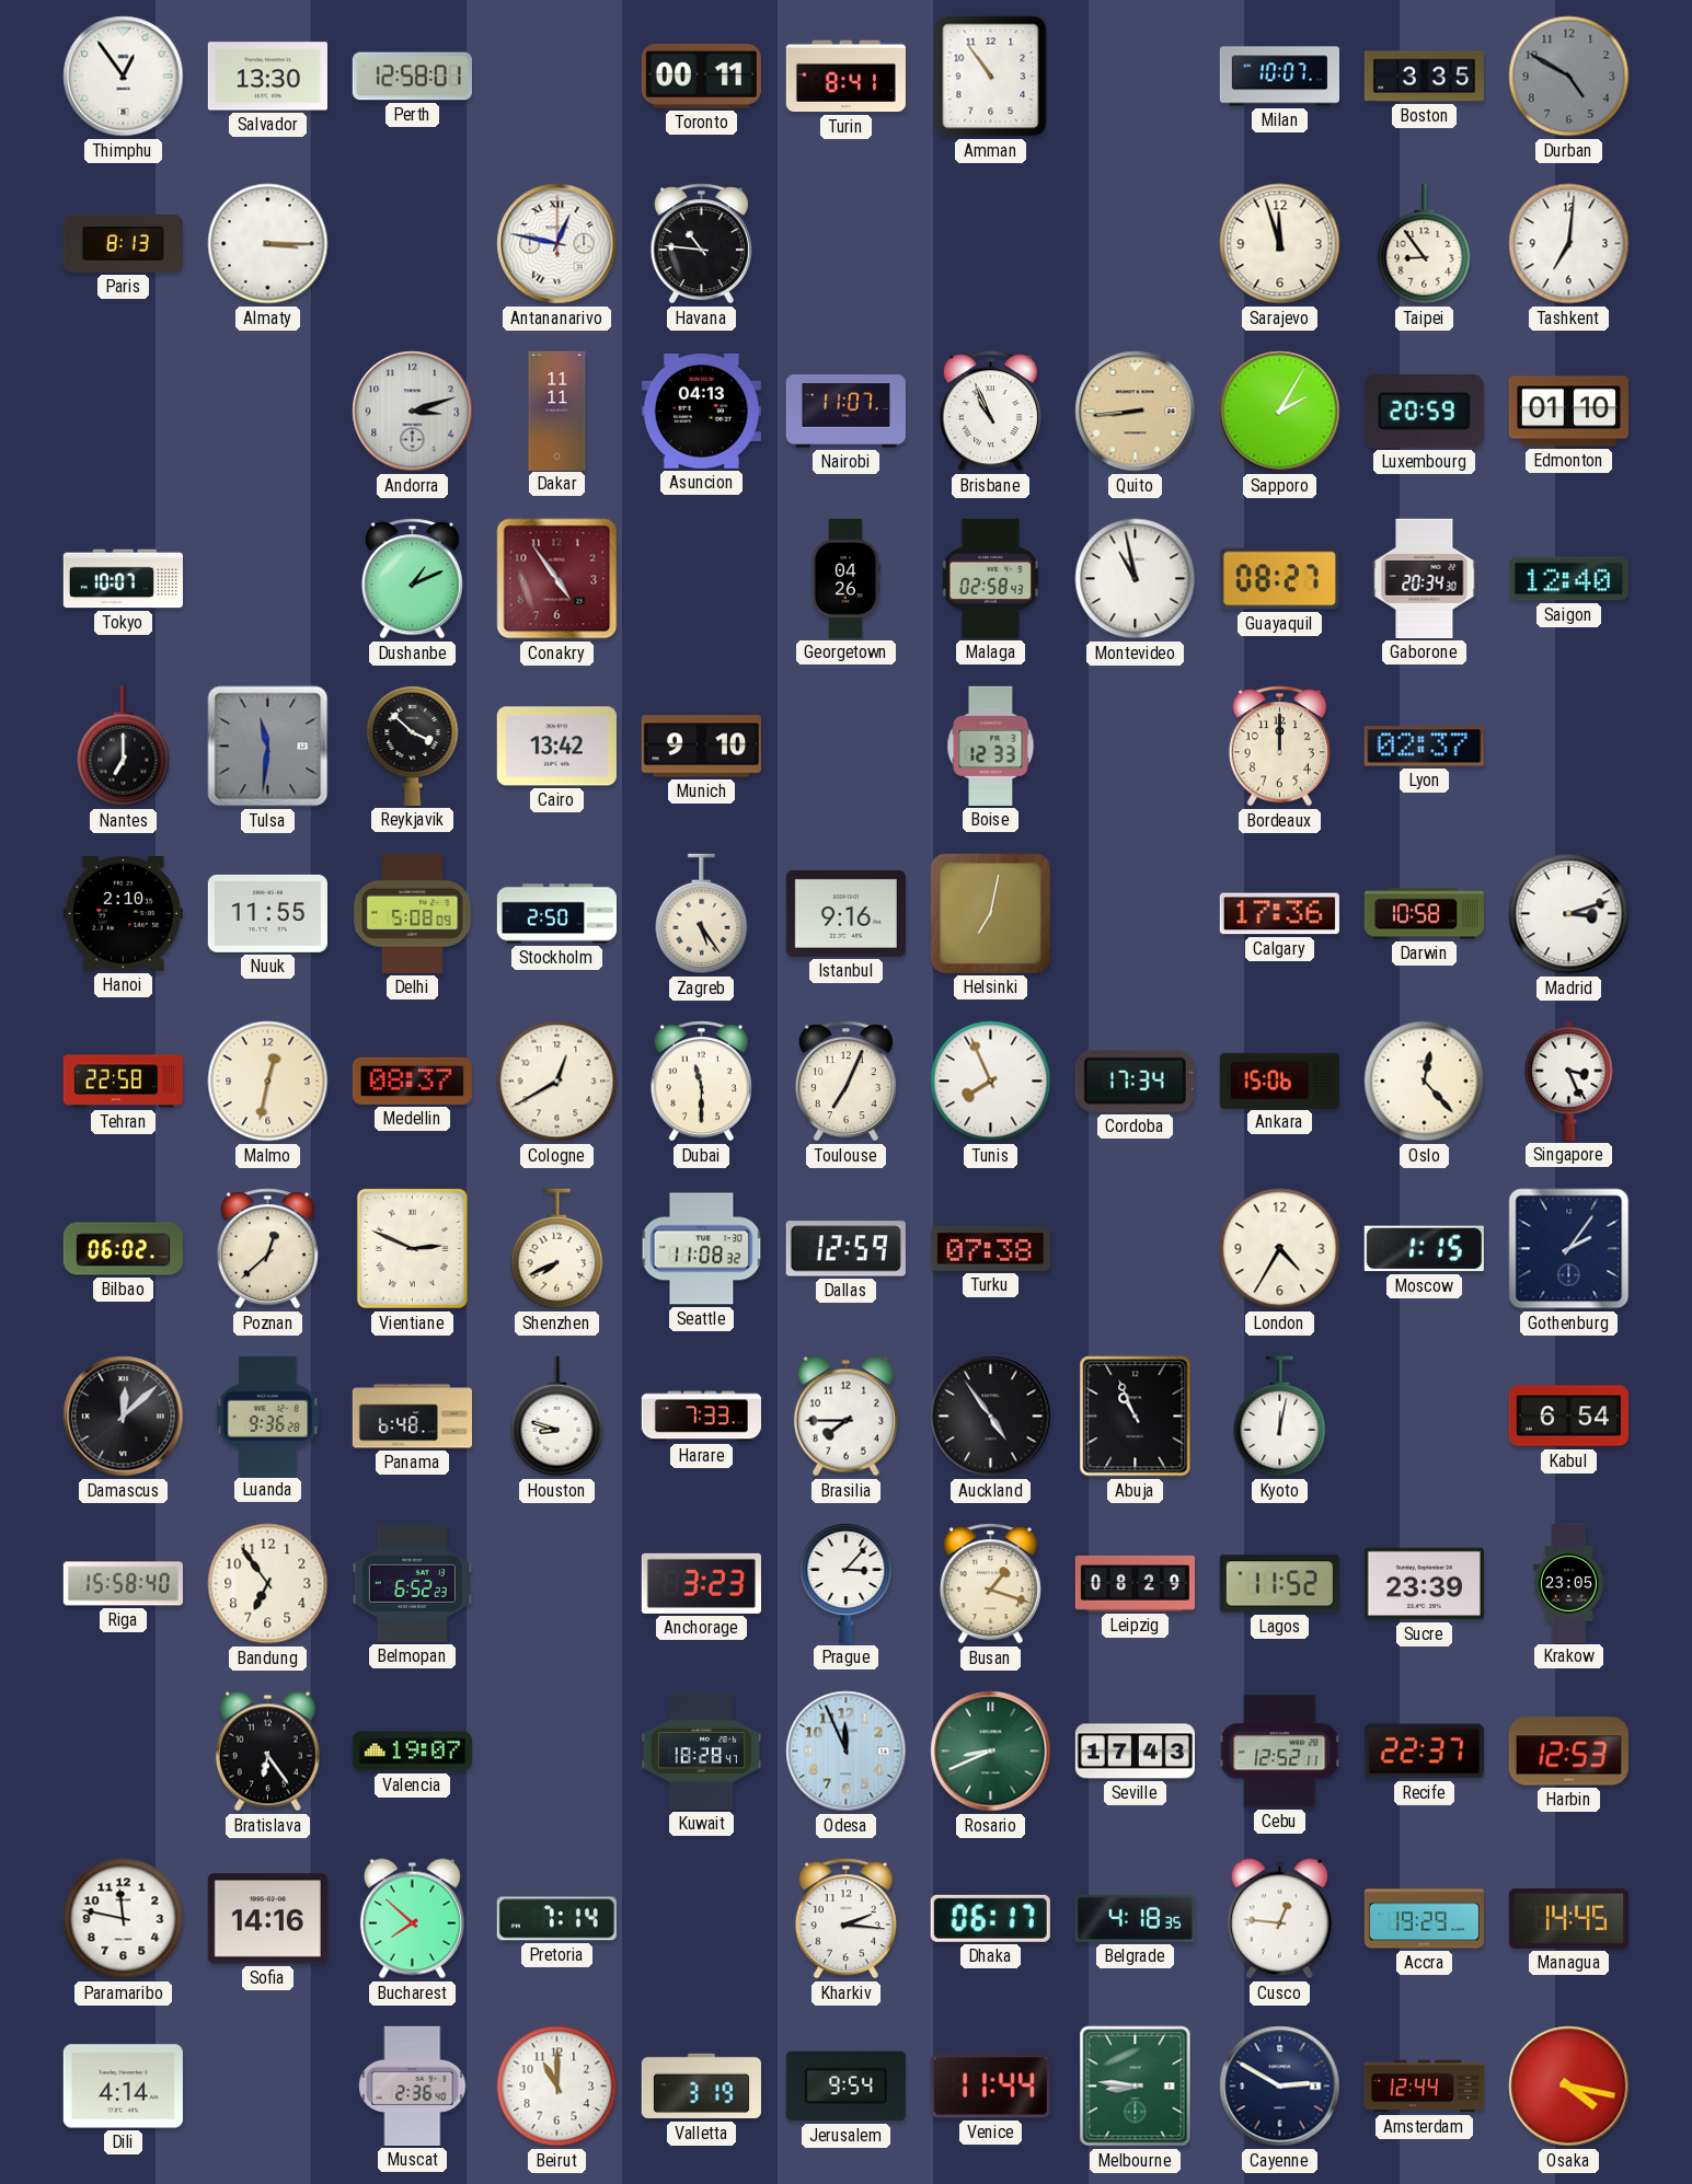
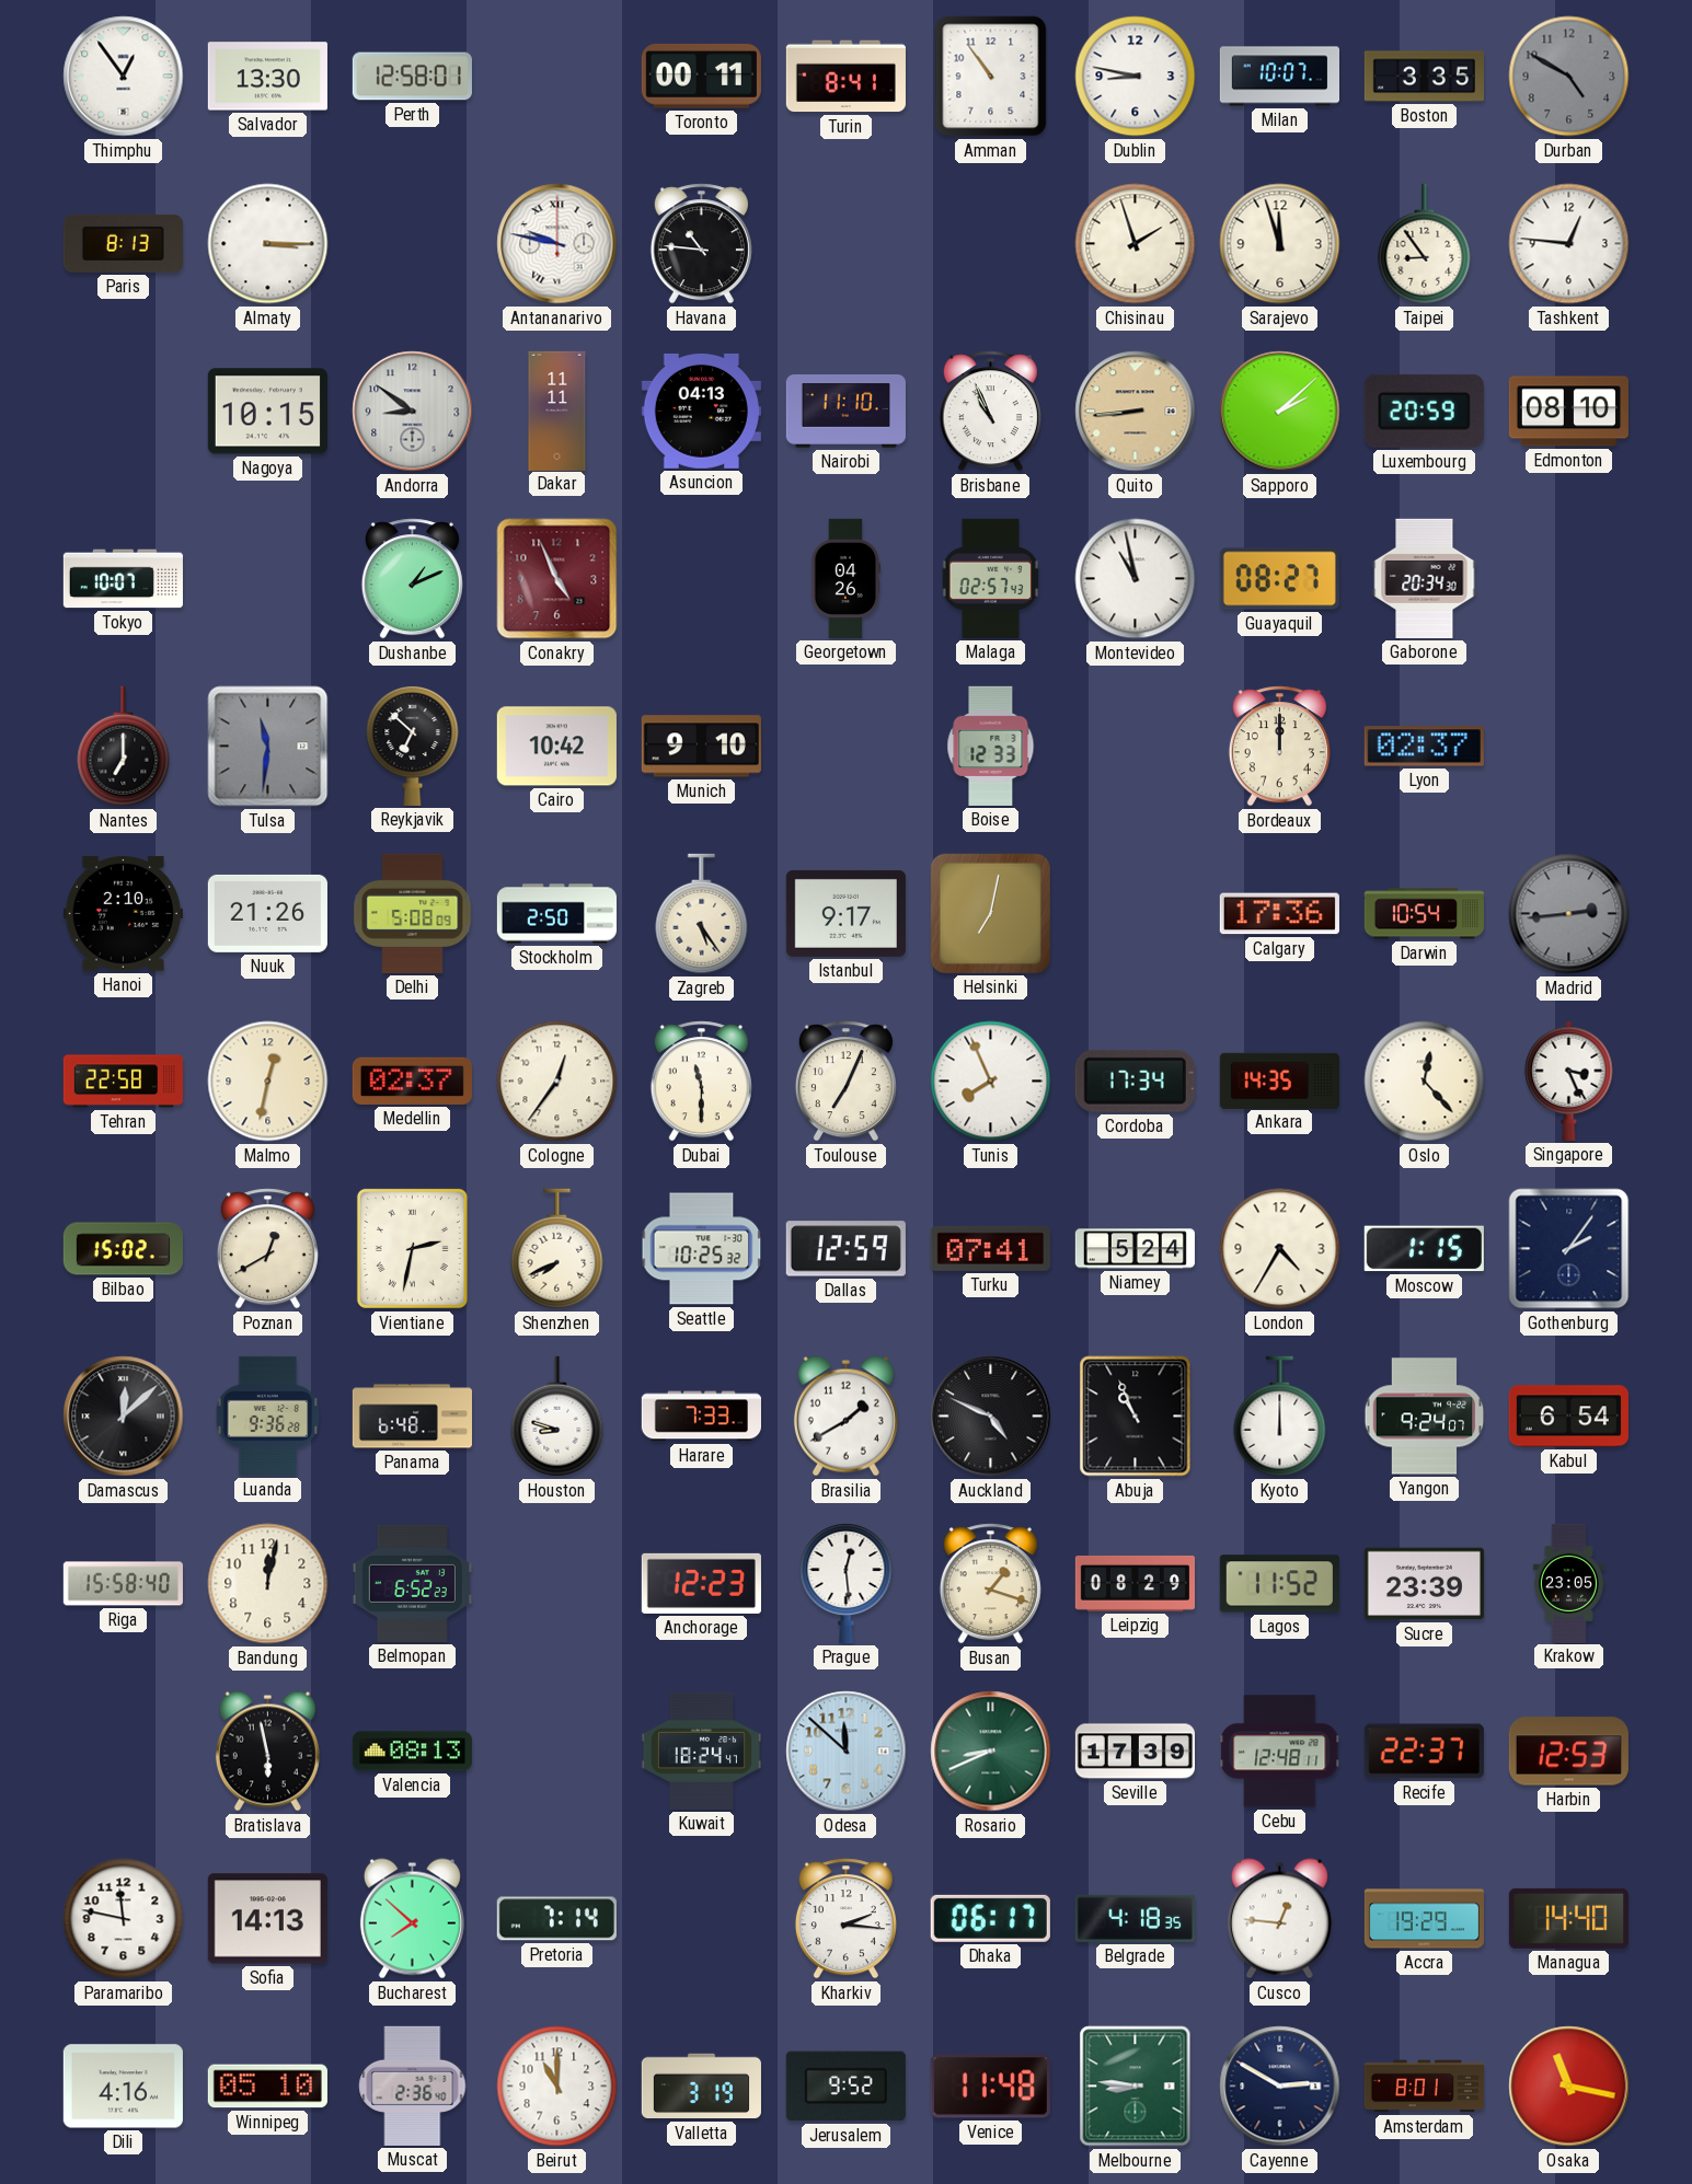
Dublin: none -> 8:47 (1136, 77)
Antananarivo: 12:47 -> 9:47 (557, 244)
Chisinau: none -> 1:57 (1136, 244)
Tashkent: 7:01 -> 12:46 (1569, 244)
Nagoya: none -> 10:15 (267, 412)
Andorra: 3:12 -> 8:51 (413, 412)
Nairobi: 11:07 -> 11:10 (845, 412)
Sapporo: 2:05 -> 2:08 (1280, 412)
Edmonton: 01:10 -> 08:10 (1568, 412)
Conakry: 4:54 -> 4:56 (557, 579)
Malaga: 02:58 -> 02:57 (990, 578)
Saigon: 12:40 -> none (1568, 579)
Reykjavik: 3:52 -> 6:52 (413, 747)
Cairo: 13:42 -> 10:42 (556, 747)
Nuuk: 11:55 -> 21:26 (267, 913)
Istanbul: 9:16 -> 9:17 (845, 913)
Darwin: 10:58 -> 10:54 (1424, 914)
Madrid: 3:12 -> 2:44 (1569, 914)
Madrid dial: white -> grey (1569, 914)
Medellin: 08:37 -> 02:37 (412, 1081)
Cologne: 12:40 -> 12:36 (557, 1082)
Ankara: 15:06 -> 14:35 (1279, 1081)
Bilbao: 06:02 -> 15:02 (123, 1249)
Poznan: 12:38 -> 12:40 (267, 1249)
Vientiane: 2:49 -> 2:32 (412, 1248)
Seattle: 11:08 -> 10:25 (702, 1249)
Turku: 07:38 -> 07:41 (990, 1248)
Niamey: none -> 5:24 (1135, 1249)
Brasilia: 7:45 -> 1:40 (845, 1417)
Auckland: 4:54 -> 4:49 (991, 1417)
Kyoto: 12:02 -> 12:00 (1280, 1417)
Yangon: none -> 9:24 (1425, 1417)
Bandung: 6:54 -> 12:02 (268, 1584)
Anchorage: 3:23 -> 12:23 (701, 1583)
Prague: 3:07 -> 12:29 (847, 1584)
Bratislava: 6:24 -> 5:58 (267, 1752)
Valencia: 19:07 -> 08:13 (412, 1752)
Kuwait: 18:28 -> 18:24 (701, 1750)
Odesa: 11:56 -> 11:52 (847, 1752)
Seville: 17:43 -> 17:39 (1135, 1752)
Cebu: 12:52 -> 12:48 (1280, 1752)
Sofia: 14:16 -> 14:13 (267, 1919)
Managua: 14:45 -> 14:40 (1568, 1918)
Dili: 4:14 -> 4:16 (123, 2087)
Winnipeg: none -> 05:10 (267, 2087)
Jerusalem: 9:54 -> 9:52 (845, 2087)
Venice: 11:44 -> 11:48 (990, 2087)
Amsterdam: 12:44 -> 8:01 (1424, 2087)
Osaka: 4:17 -> 11:17 (1569, 2087)
